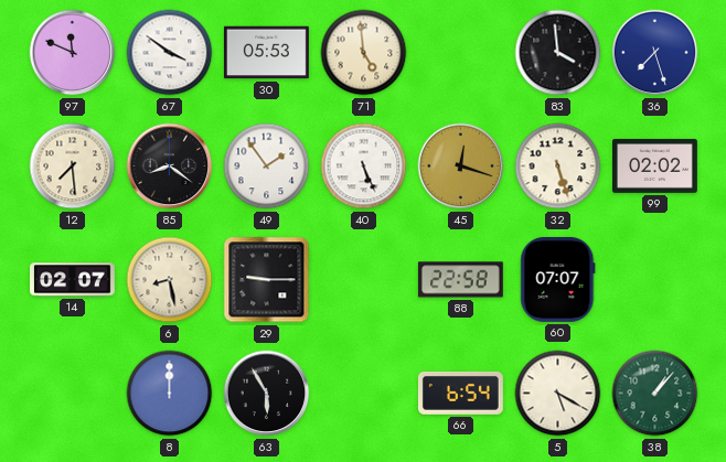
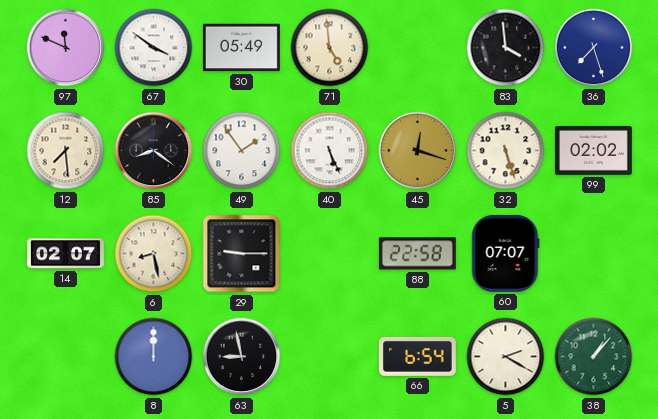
30: 05:53 -> 05:49 (241, 48)
63: 5:55 -> 8:58 (242, 357)
5: 5:20 -> 2:20 (506, 357)
